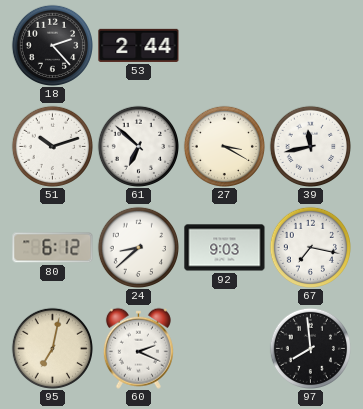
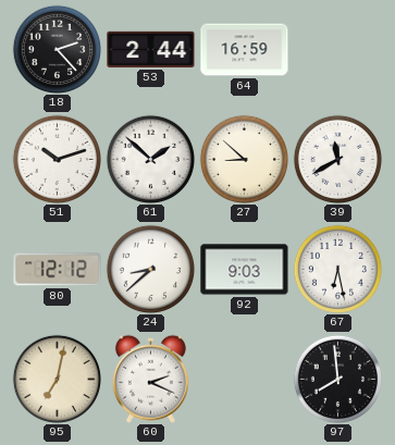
64: none -> 16:59 (245, 50)
61: 6:52 -> 1:52 (150, 159)
27: 3:20 -> 8:52 (244, 159)
39: 11:43 -> 11:40 (337, 159)
80: 6:12 -> 12:12 (58, 270)
67: 7:17 -> 6:28 (337, 269)
